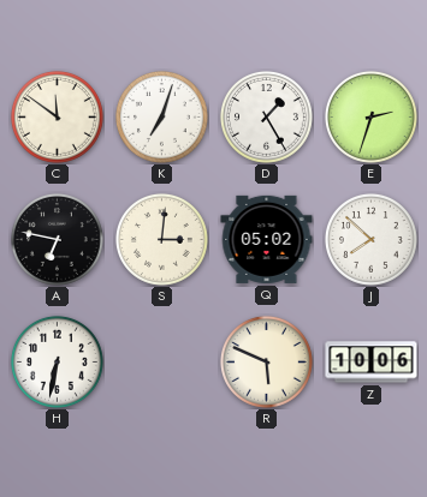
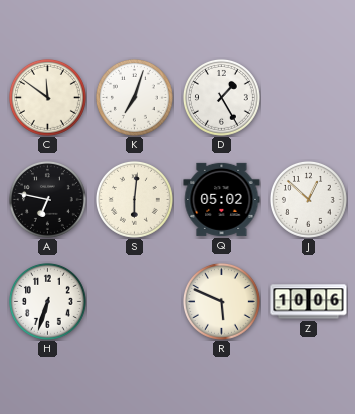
E: 2:33 -> none (370, 116)
S: 3:01 -> 6:01 (134, 199)
J: 7:52 -> 12:52 (308, 199)
H: 6:32 -> 6:33 (47, 301)
